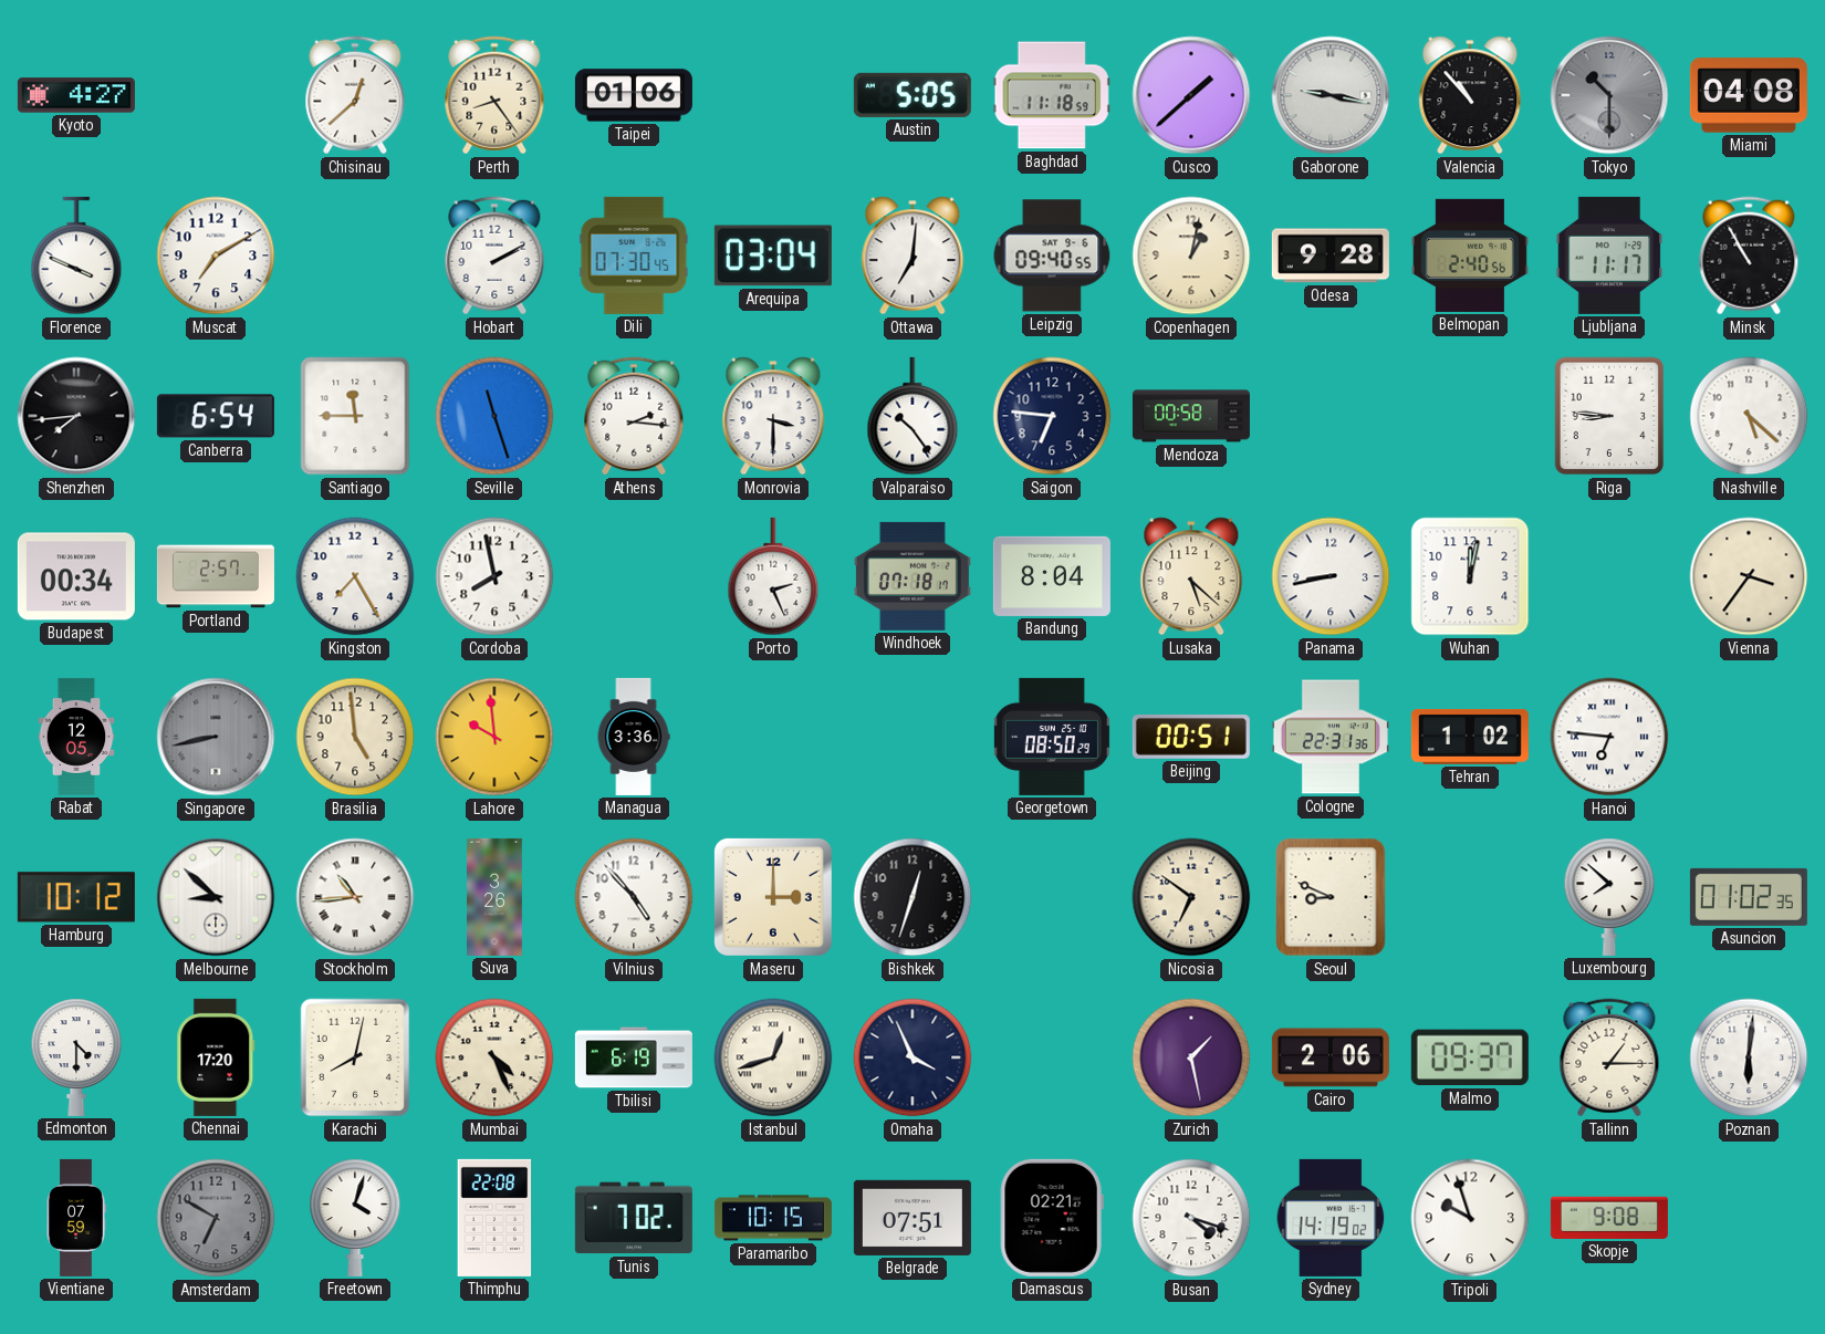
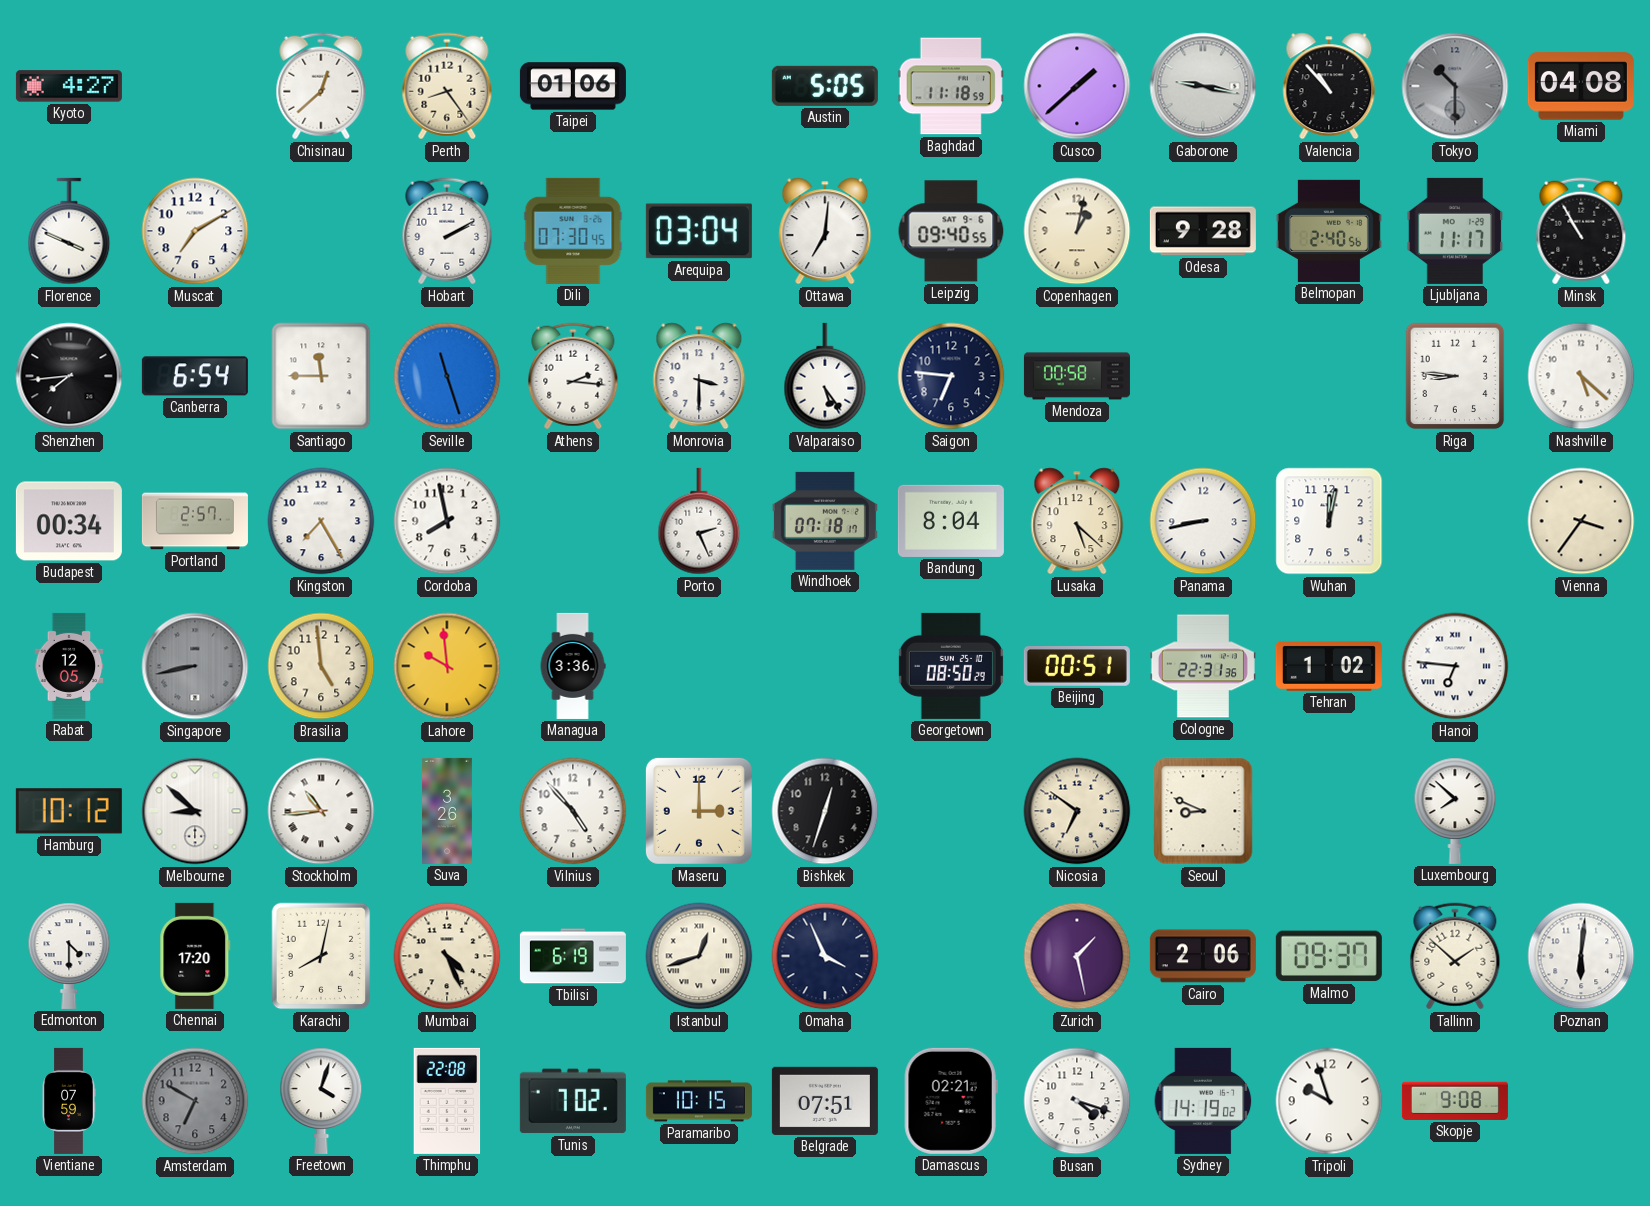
Valparaiso: 10:24 -> 5:24 (825, 376)
Asuncion: 01:02 -> none (1749, 897)
Tallinn: 1:15 -> 1:52 (1455, 956)
